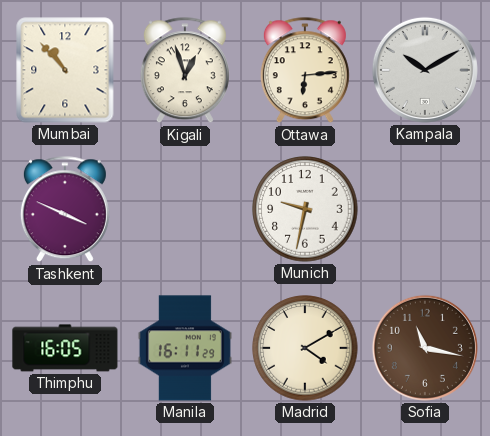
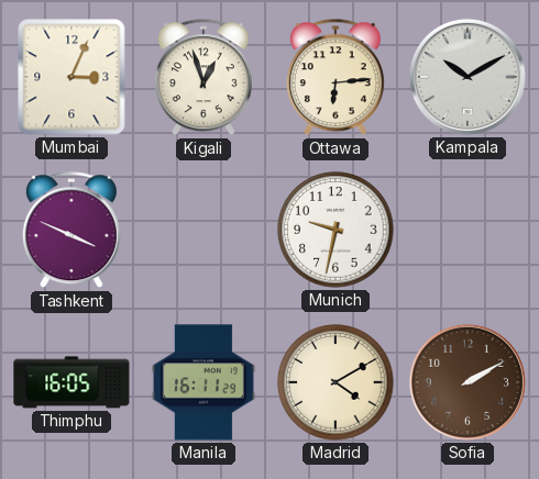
Mumbai: 10:53 -> 3:04 (71, 77)
Sofia: 11:17 -> 2:10 (468, 382)
